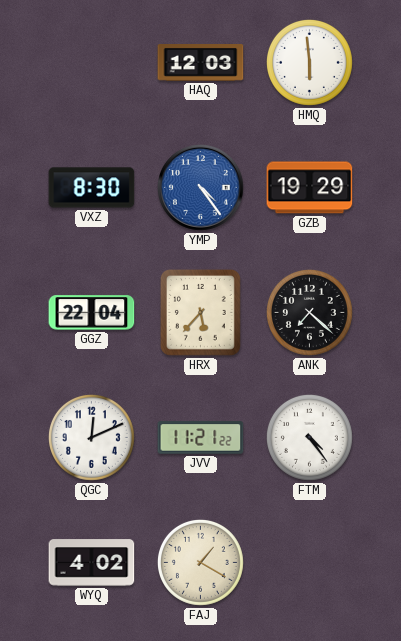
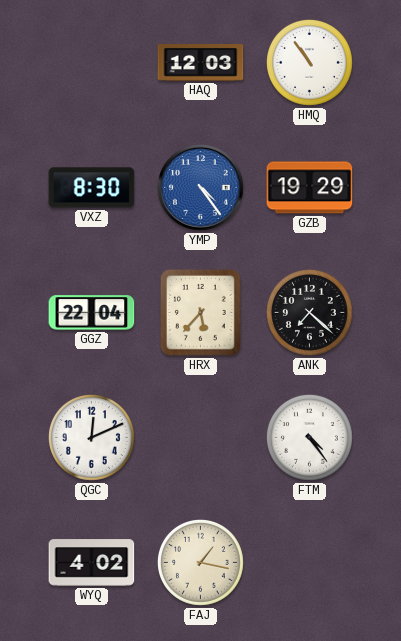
HMQ: 5:59 -> 10:54 (309, 62)
JVV: 11:21 -> none (201, 438)
FAJ: 1:20 -> 1:17 (200, 562)
